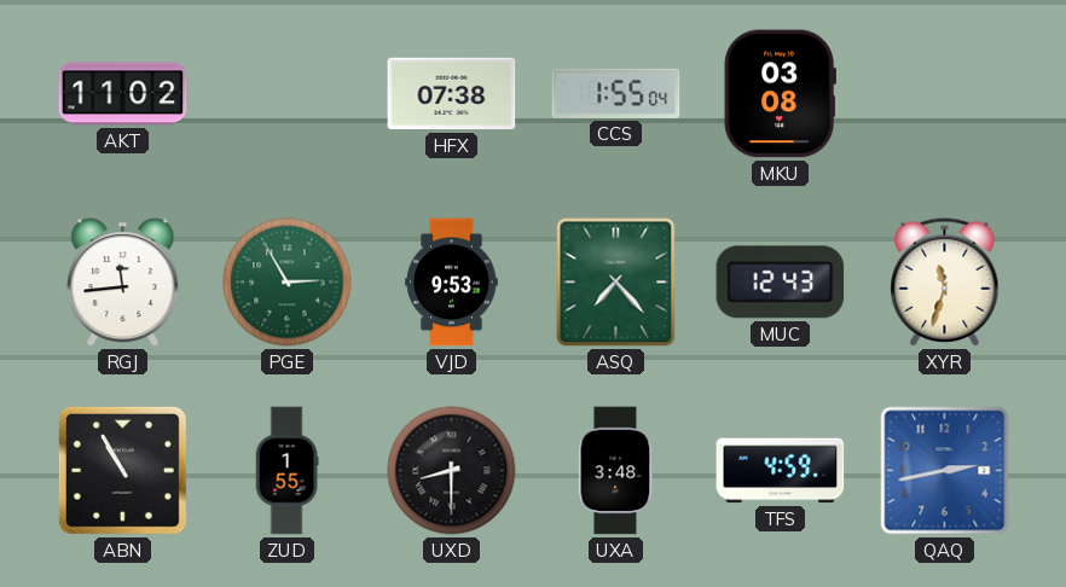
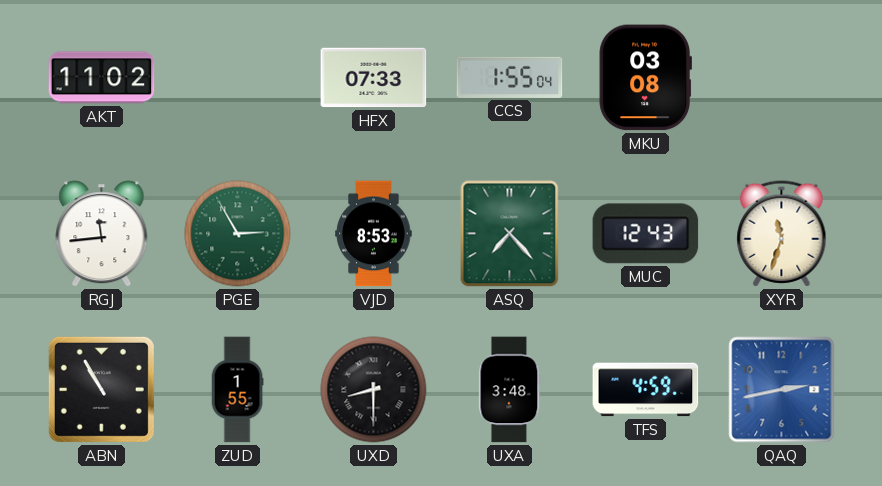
HFX: 07:38 -> 07:33 (374, 78)
VJD: 9:53 -> 8:53 (374, 234)
